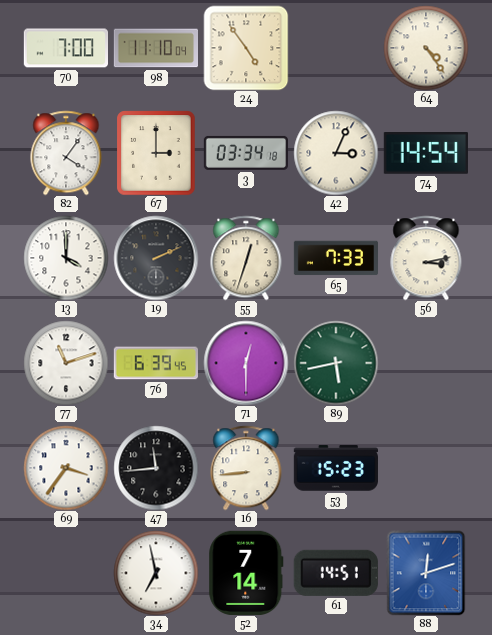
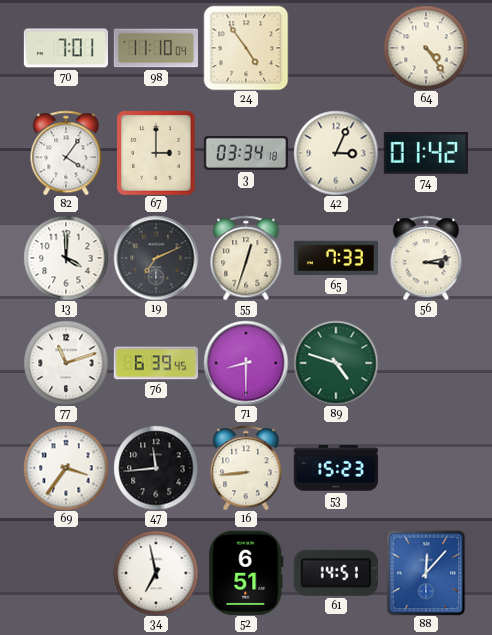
70: 7:00 -> 7:01 (65, 48)
74: 14:54 -> 01:42 (426, 153)
19: 2:11 -> 7:11 (156, 258)
71: 12:30 -> 8:30 (246, 363)
89: 5:43 -> 4:48 (336, 363)
52: 7:14 -> 6:51 (246, 573)
88: 12:12 -> 12:07 (426, 573)
